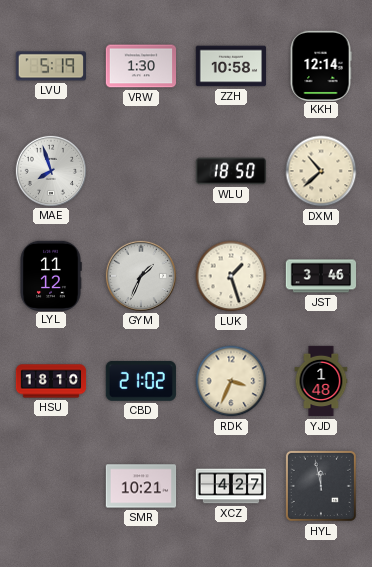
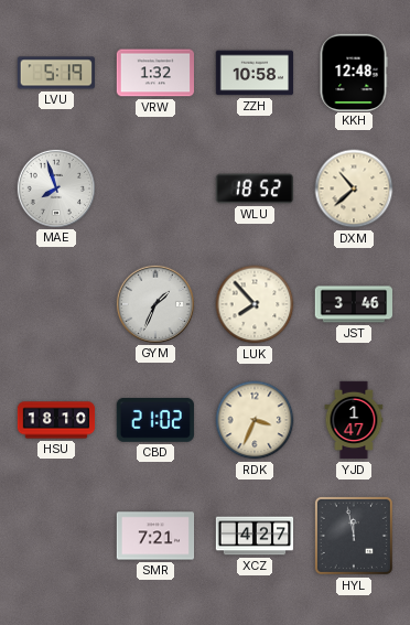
VRW: 1:30 -> 1:32 (155, 73)
KKH: 12:14 -> 12:48 (354, 72)
WLU: 18:50 -> 18:52 (255, 188)
LYL: 11:12 -> none (51, 275)
LUK: 1:27 -> 7:53 (255, 304)
YJD: 1:48 -> 1:47 (354, 420)
SMR: 10:21 -> 7:21 (155, 536)
